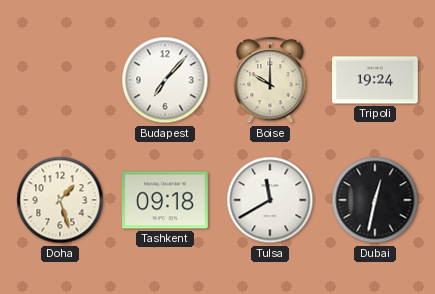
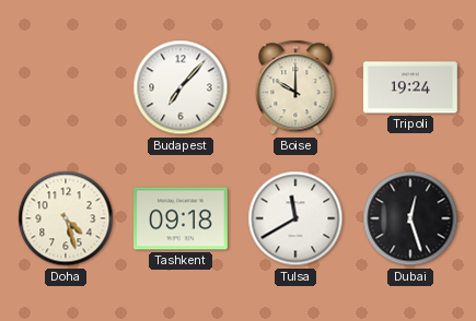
Doha: 1:27 -> 4:27 (66, 218)
Dubai: 12:32 -> 12:27 (410, 218)
